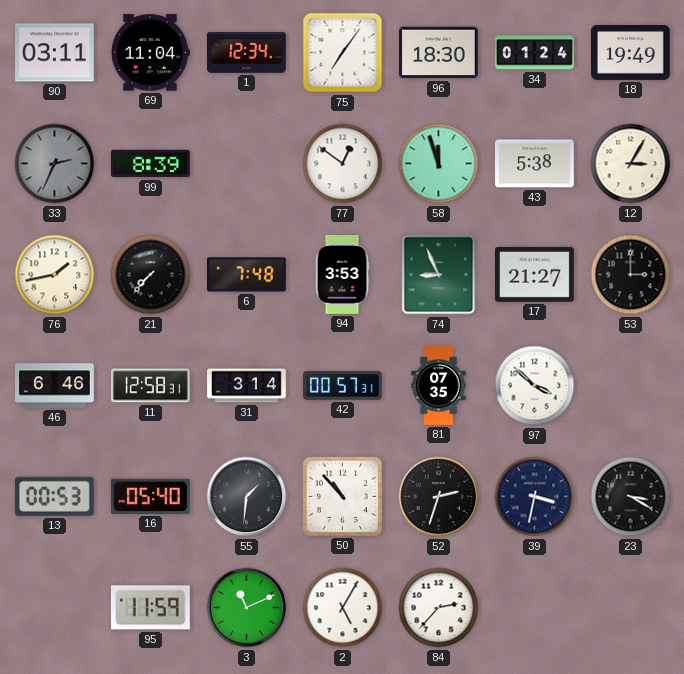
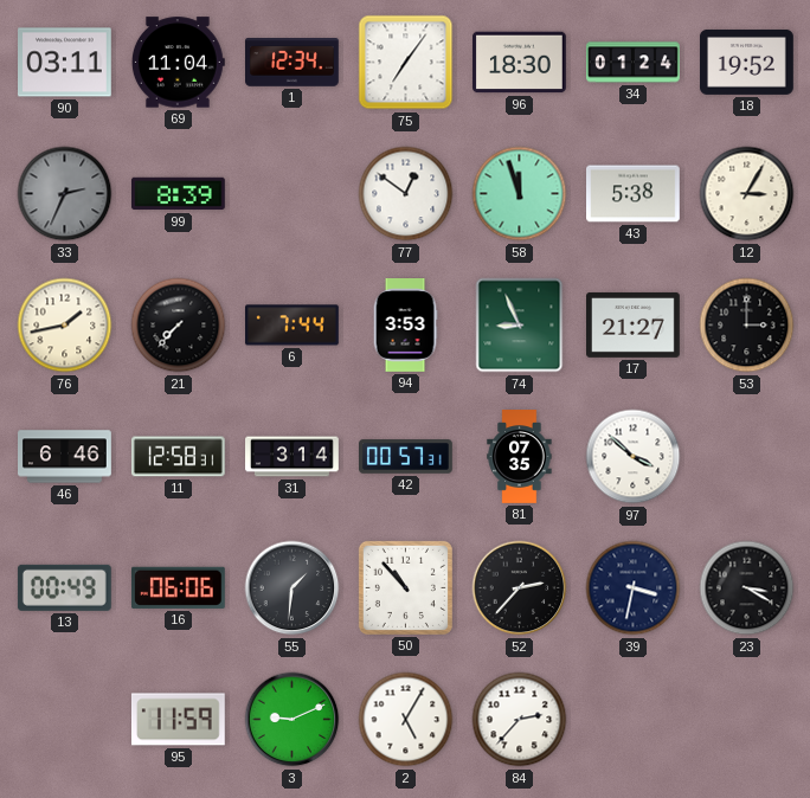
18: 19:49 -> 19:52 (747, 62)
6: 7:48 -> 7:44 (292, 326)
13: 00:53 -> 00:49 (64, 587)
16: 05:40 -> 06:06 (178, 587)
52: 2:33 -> 2:37 (520, 588)
3: 11:11 -> 9:11 (292, 720)
